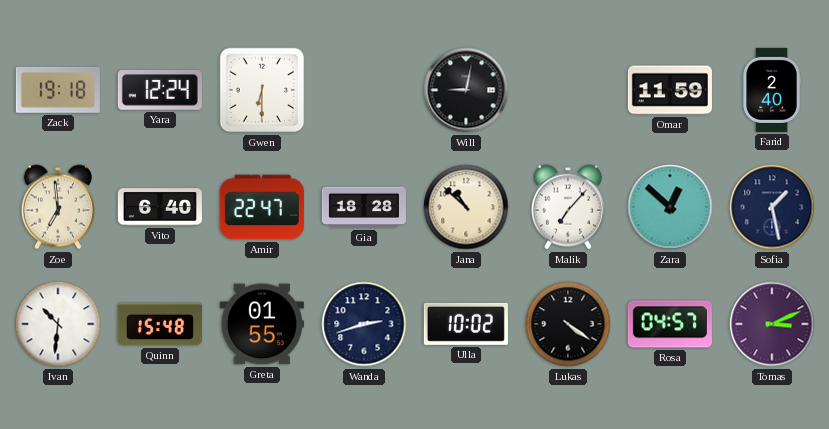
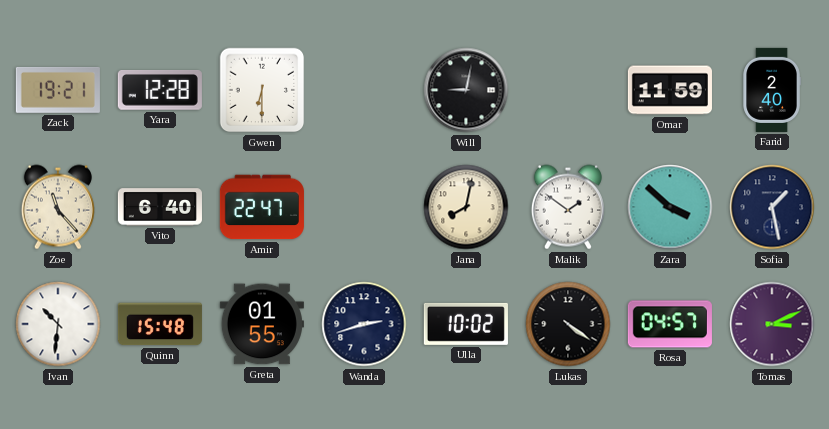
Zack: 19:18 -> 19:21 (58, 90)
Yara: 12:24 -> 12:28 (160, 91)
Zoe: 6:59 -> 11:23 (58, 207)
Gia: 18:28 -> none (364, 207)
Jana: 10:52 -> 8:02 (466, 207)
Malik: 7:07 -> 1:51 (568, 207)
Zara: 12:52 -> 3:52 (670, 207)
